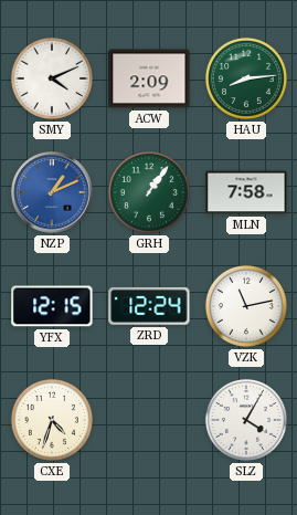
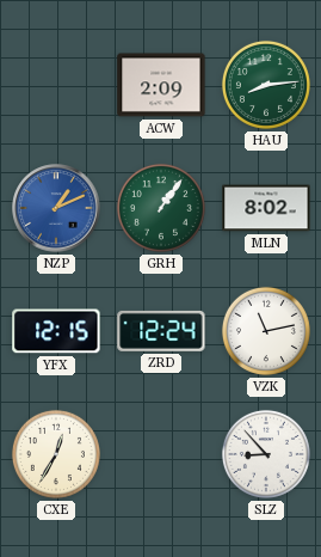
SMY: 4:11 -> none (52, 78)
MLN: 7:58 -> 8:02 (266, 208)
CXE: 4:33 -> 12:35 (56, 454)
SLZ: 4:05 -> 8:53 (266, 454)
